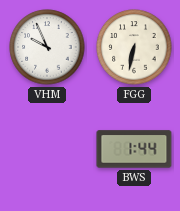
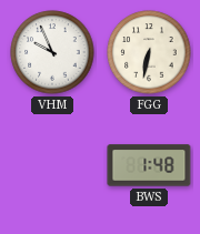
BWS: 1:44 -> 1:48 (149, 165)
